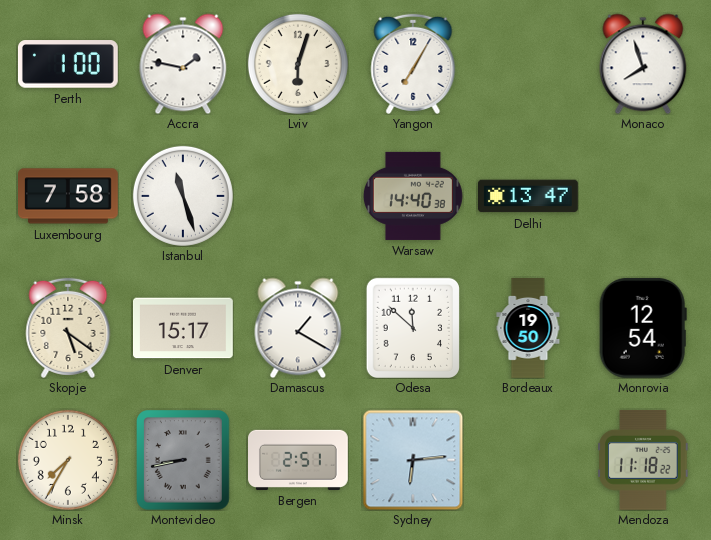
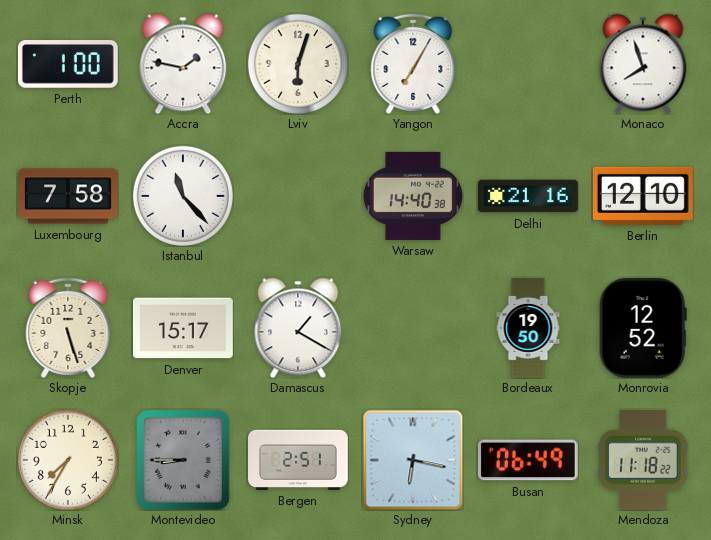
Istanbul: 11:27 -> 11:23 (183, 196)
Delhi: 13:47 -> 21:16 (529, 196)
Berlin: none -> 12:10 (643, 196)
Skopje: 5:21 -> 5:27 (68, 328)
Odesa: 11:52 -> none (413, 327)
Monrovia: 12:54 -> 12:52 (643, 328)
Montevideo: 8:43 -> 8:45 (184, 460)
Sydney: 6:14 -> 6:17 (413, 460)
Busan: none -> 06:49 (528, 460)
